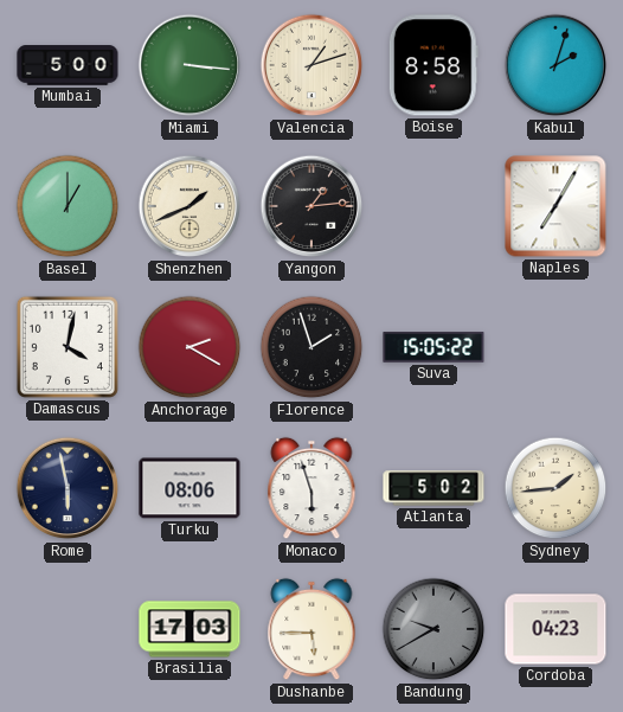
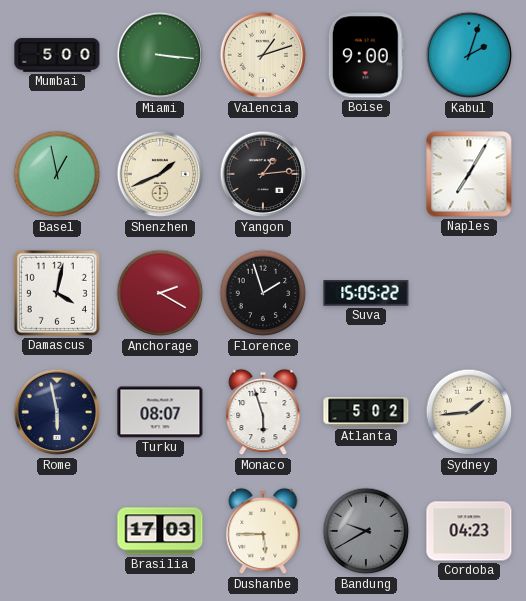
Boise: 8:58 -> 9:00 (366, 55)
Basel: 1:00 -> 12:58 (57, 174)
Turku: 08:06 -> 08:07 (160, 412)
